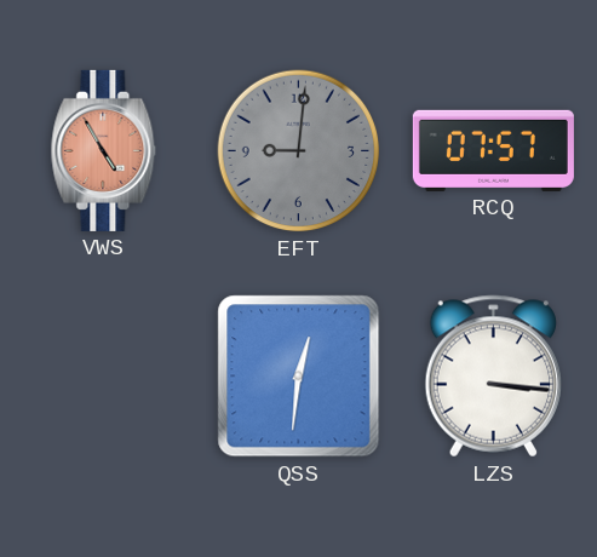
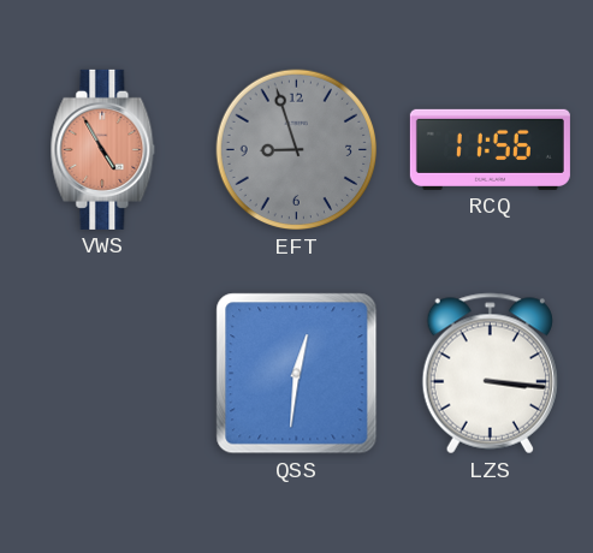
EFT: 9:01 -> 8:57 (297, 150)
RCQ: 07:57 -> 11:56 (490, 149)
